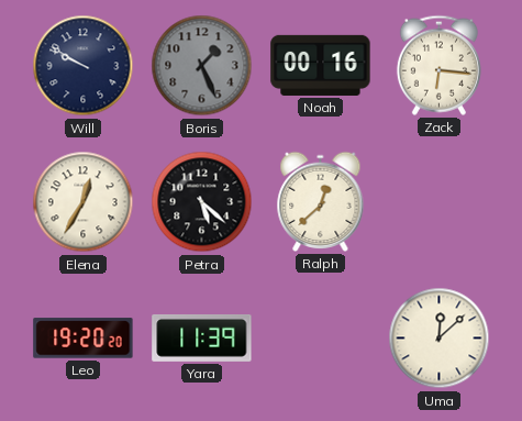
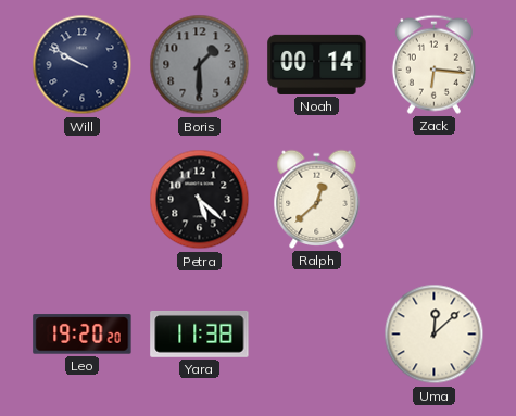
Boris: 1:26 -> 1:30 (200, 65)
Noah: 00:16 -> 00:14 (317, 64)
Elena: 12:35 -> none (84, 202)
Yara: 11:39 -> 11:38 (200, 333)
